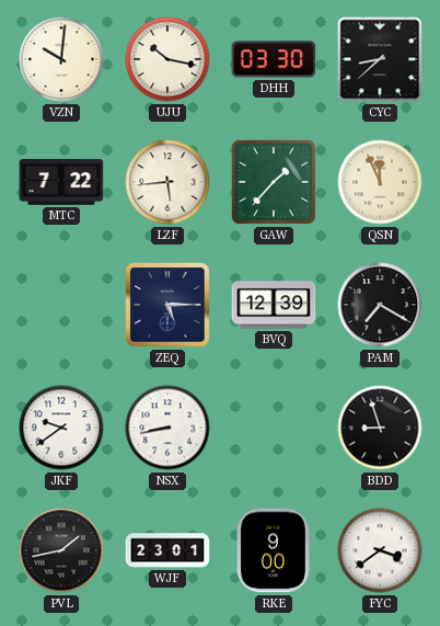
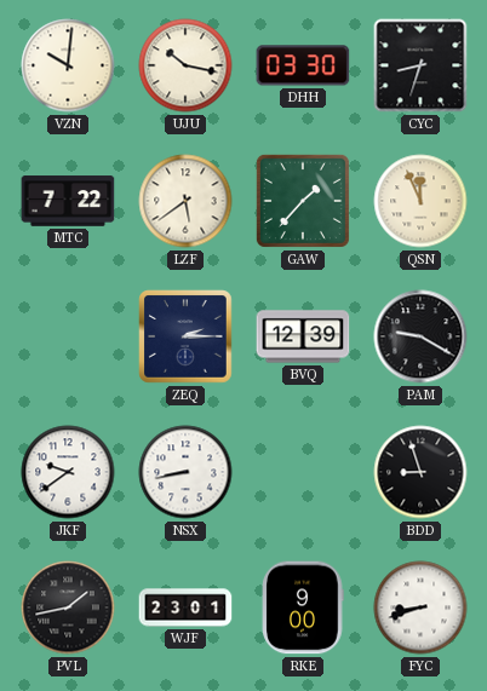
CYC: 8:38 -> 8:33 (420, 65)
LZF: 5:44 -> 5:39 (185, 201)
ZEQ: 5:15 -> 2:15 (185, 336)
PAM: 7:20 -> 9:20 (420, 336)
FYC: 3:39 -> 8:42 (420, 607)
